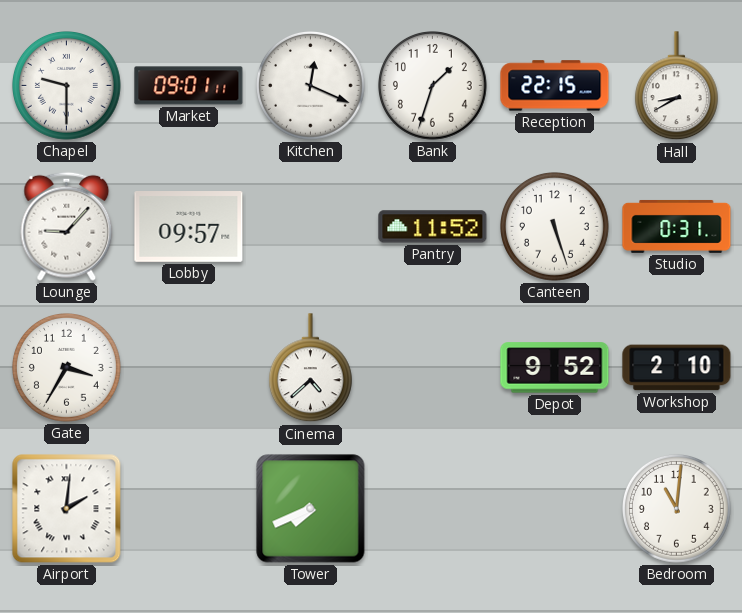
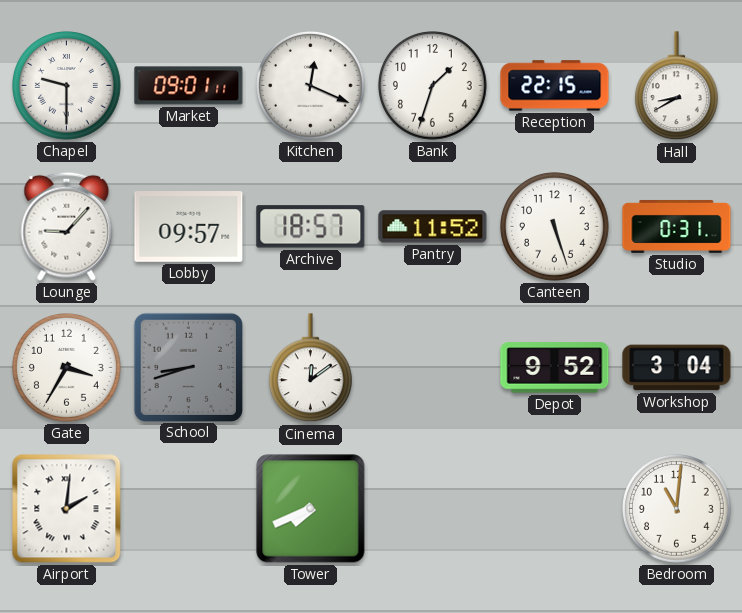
Archive: none -> 18:57 (311, 227)
School: none -> 8:42 (188, 367)
Cinema: 4:38 -> 12:09 (310, 368)
Workshop: 2:10 -> 3:04 (677, 368)
